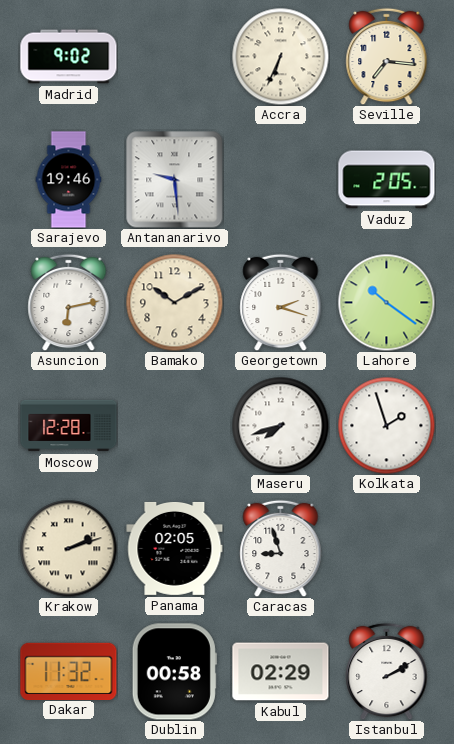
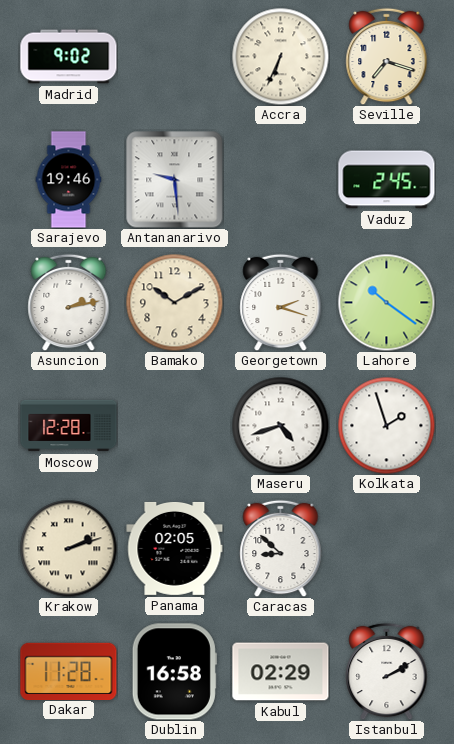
Seville: 7:16 -> 7:18 (387, 56)
Vaduz: 2:05 -> 2:45 (387, 180)
Asuncion: 6:13 -> 2:13 (69, 302)
Maseru: 7:42 -> 4:42 (280, 425)
Caracas: 8:57 -> 8:52 (281, 548)
Dakar: 11:32 -> 11:28 (69, 671)
Dublin: 00:58 -> 16:58 (174, 672)
